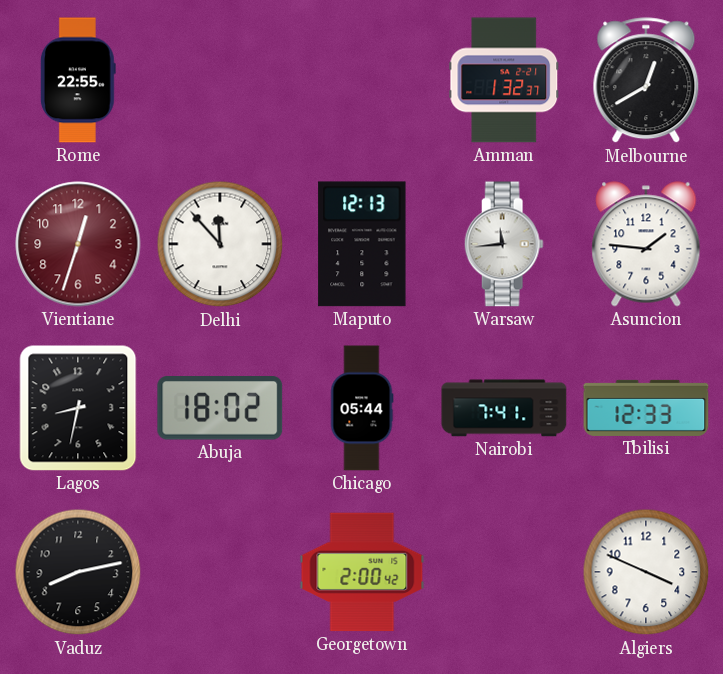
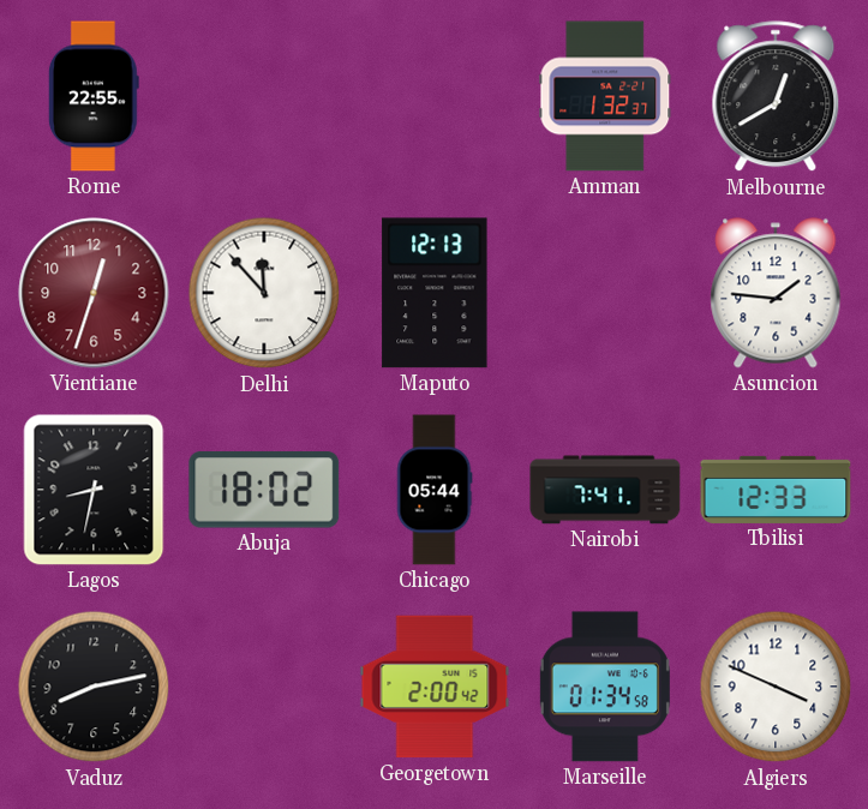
Warsaw: 11:44 -> none (504, 244)
Marseille: none -> 01:34 (605, 687)
